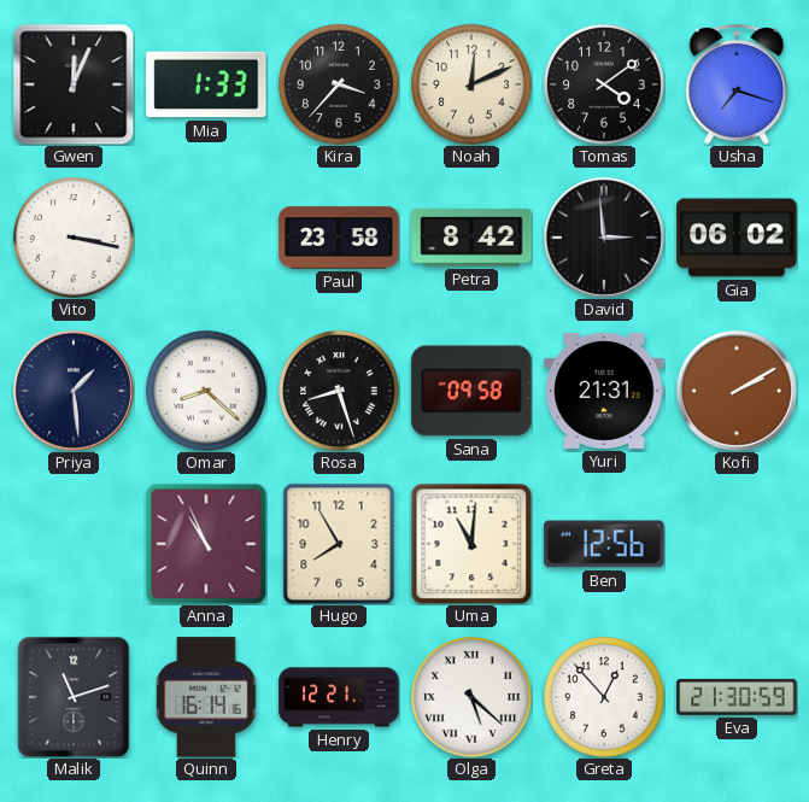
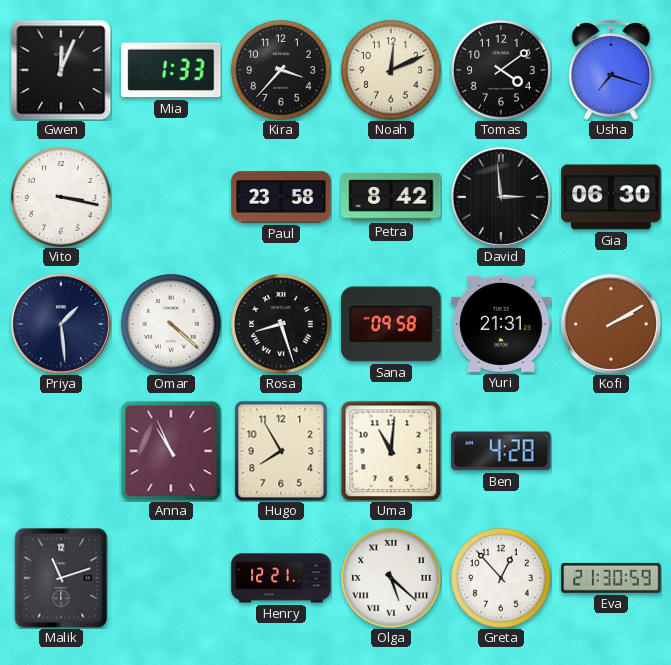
Gia: 06:02 -> 06:30 (611, 197)
Omar: 8:22 -> 4:22 (171, 324)
Ben: 12:56 -> 4:28 (501, 451)
Quinn: 16:14 -> none (206, 697)
